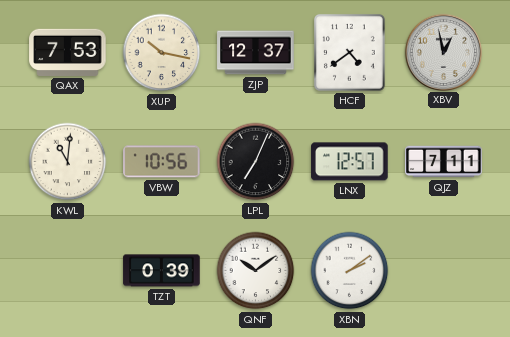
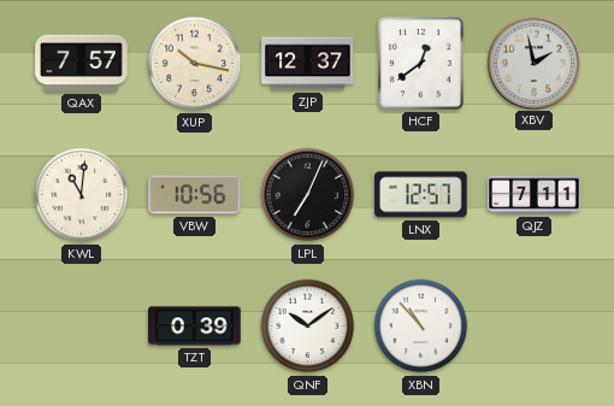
QAX: 7:53 -> 7:57 (82, 63)
HCF: 4:39 -> 12:39 (420, 63)
XBV: 12:58 -> 1:58 (533, 63)
XBN: 2:09 -> 10:53 (421, 326)
